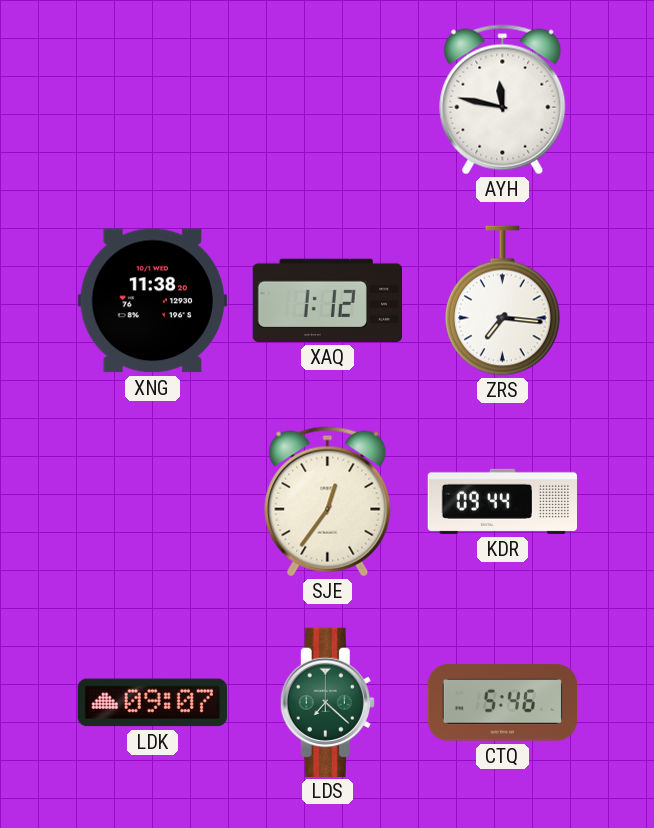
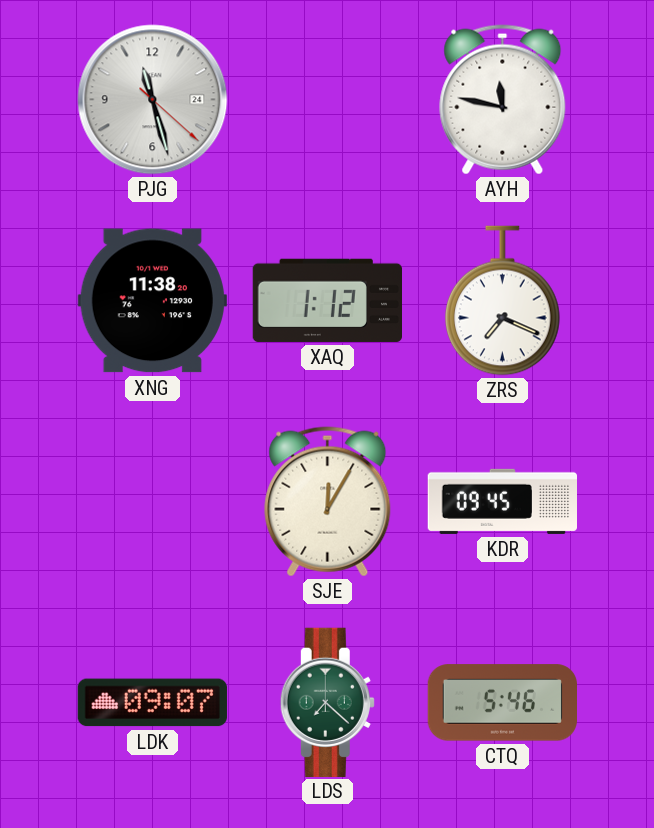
PJG: none -> 11:27 (153, 100)
ZRS: 7:16 -> 7:19 (503, 301)
SJE: 12:36 -> 12:05 (328, 502)
KDR: 09:44 -> 09:45 (502, 501)
